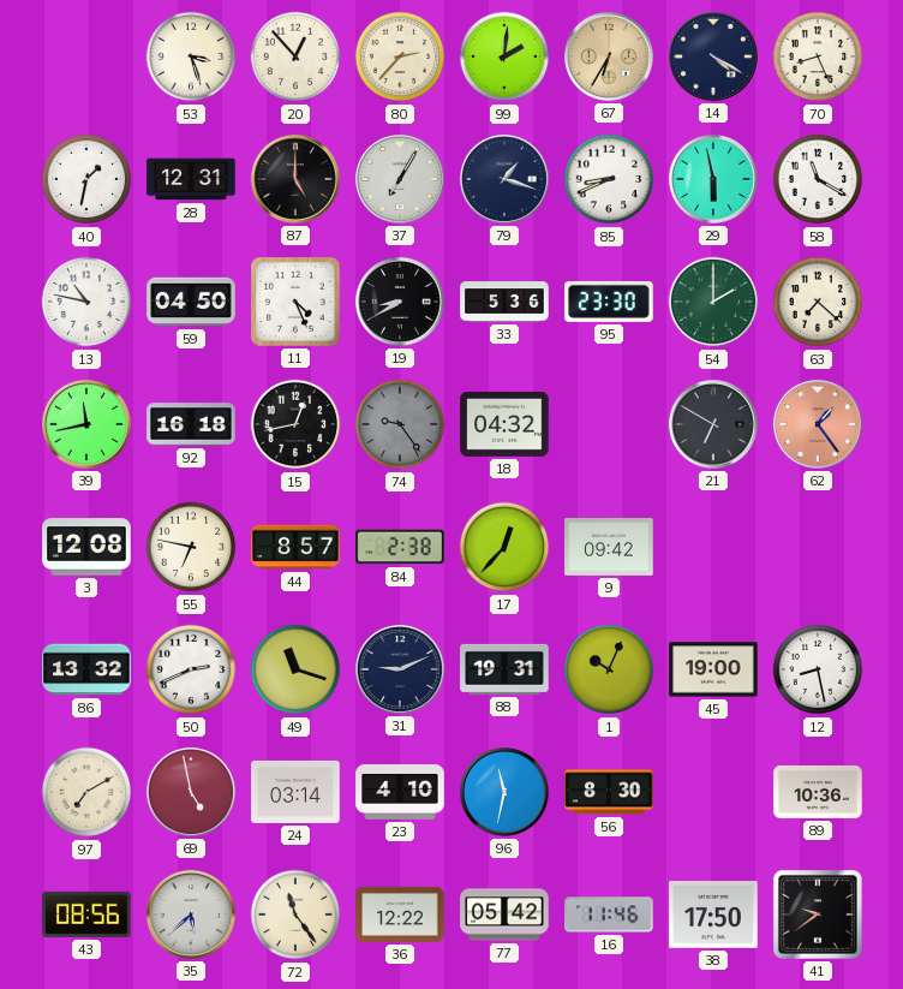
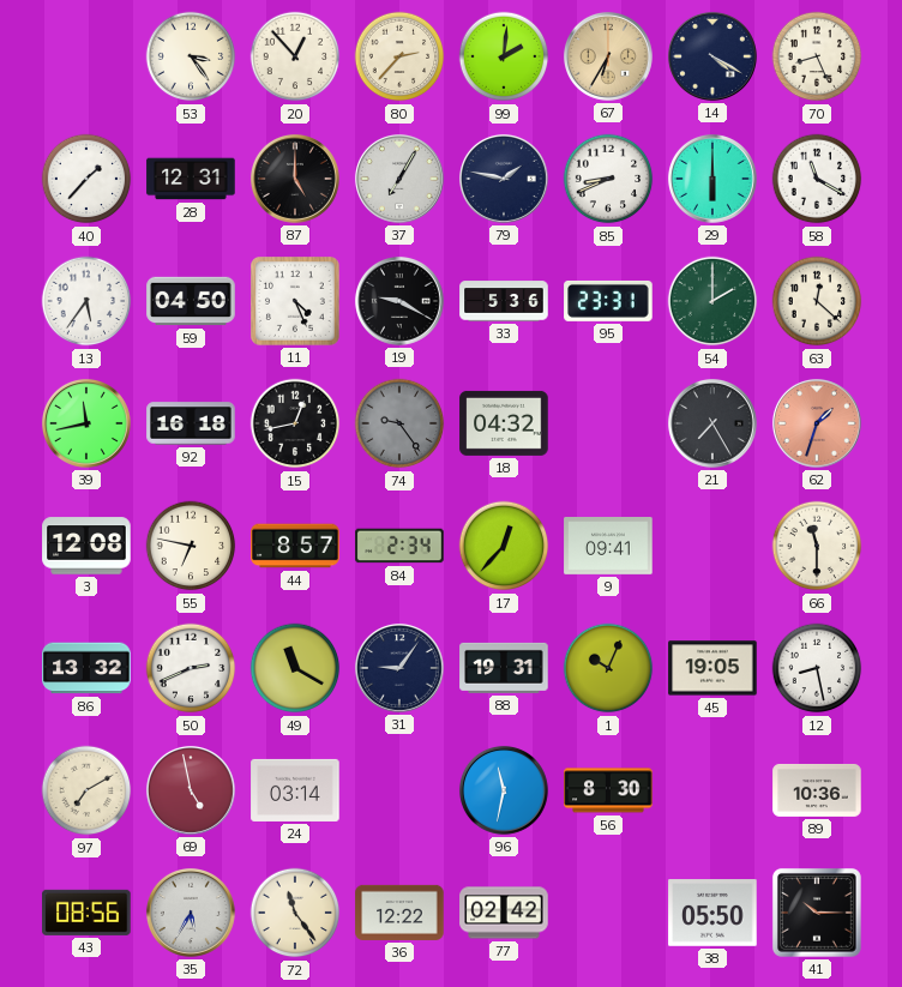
53: 3:27 -> 3:24 (191, 56)
40: 1:32 -> 1:37 (86, 179)
79: 1:18 -> 1:47 (504, 179)
29: 5:58 -> 6:00 (712, 179)
13: 10:47 -> 5:36 (86, 301)
19: 8:40 -> 9:20 (399, 301)
95: 23:30 -> 23:31 (608, 301)
63: 7:22 -> 12:22 (817, 301)
21: 6:50 -> 7:25 (712, 423)
62: 1:24 -> 1:33 (817, 423)
84: 2:38 -> 2:34 (399, 546)
9: 09:42 -> 09:41 (608, 547)
66: none -> 11:30 (817, 546)
49: 11:18 -> 11:20 (295, 668)
31: 9:11 -> 9:06 (399, 668)
45: 19:00 -> 19:05 (712, 668)
23: 4:10 -> none (400, 793)
35: 5:38 -> 5:35 (191, 913)
77: 05:42 -> 02:42 (504, 913)
16: 11:46 -> none (609, 914)
38: 17:50 -> 05:50 (712, 913)
41: 9:39 -> 10:15 (817, 913)
